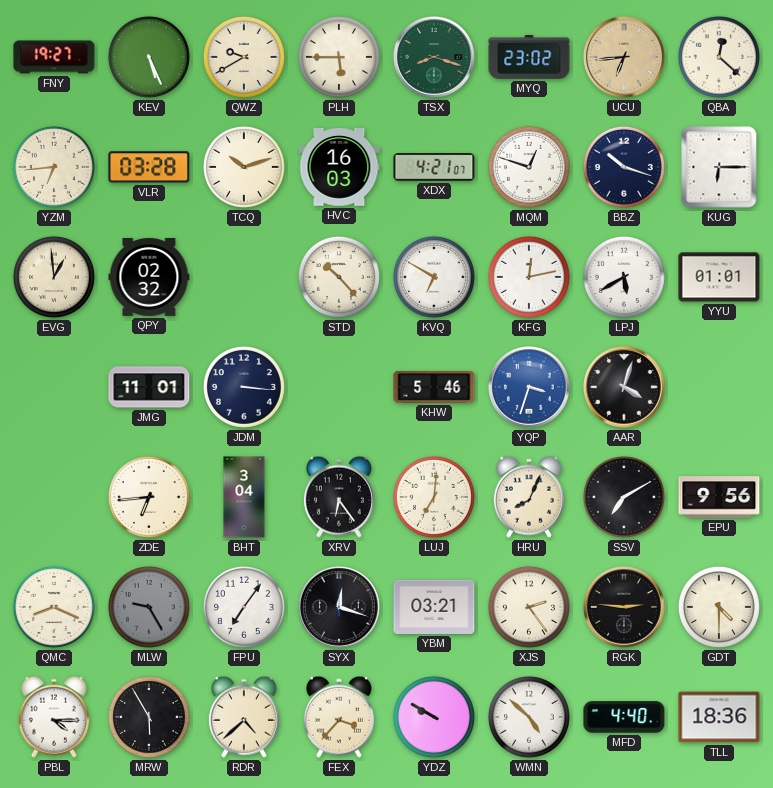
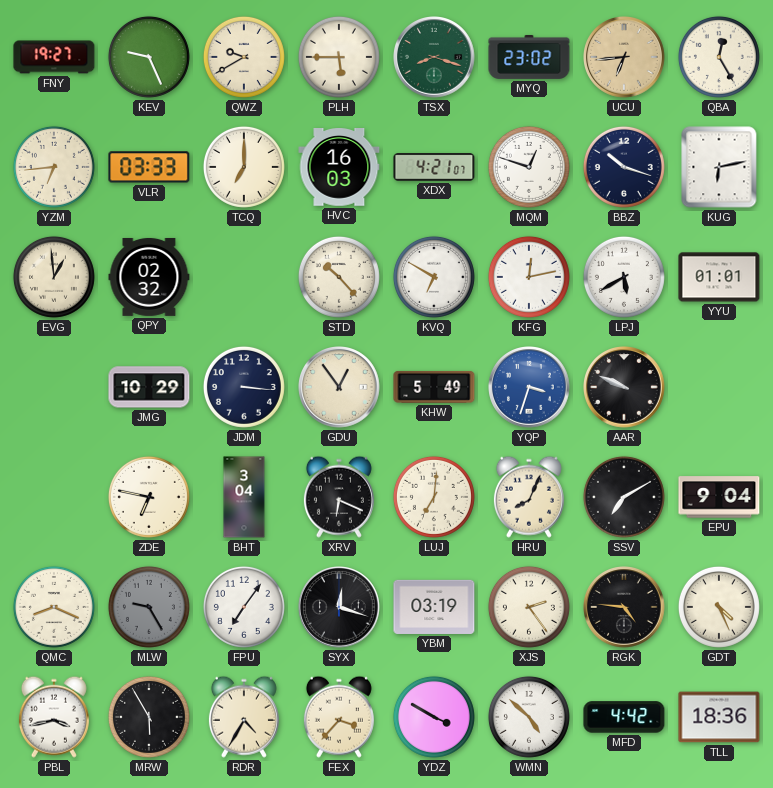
KEV: 5:26 -> 9:26 (149, 57)
QBA: 12:22 -> 12:25 (719, 57)
VLR: 03:28 -> 03:33 (149, 167)
TCQ: 10:12 -> 7:00 (244, 167)
KUG: 6:15 -> 6:13 (719, 167)
JMG: 11:01 -> 10:29 (149, 387)
GDU: none -> 12:54 (340, 388)
KHW: 5:46 -> 5:49 (434, 387)
AAR: 4:03 -> 9:49 (625, 388)
ZDE: 6:44 -> 6:47 (149, 497)
XRV: 6:24 -> 6:19 (339, 497)
EPU: 9:56 -> 9:04 (719, 497)
YBM: 03:21 -> 03:19 (434, 607)
RGK: 2:46 -> 4:46 (625, 608)
GDT: 4:30 -> 4:26 (719, 607)
PBL: 4:15 -> 3:43 (54, 717)
RDR: 4:38 -> 4:35 (244, 717)
YDZ: 9:50 -> 3:50 (434, 717)
MFD: 4:40 -> 4:42 (624, 717)
